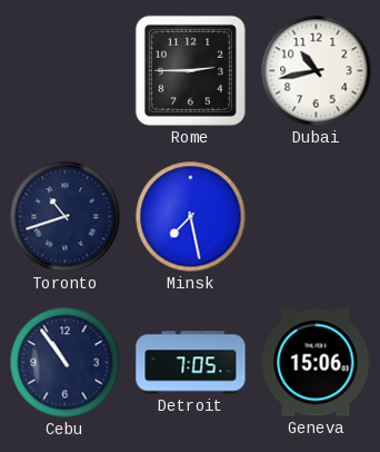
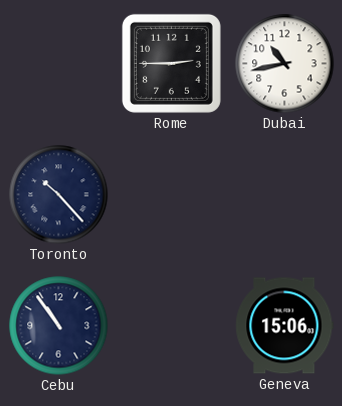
Toronto: 10:42 -> 10:23 (59, 195)
Minsk: 7:28 -> none (191, 217)
Detroit: 7:05 -> none (191, 363)
